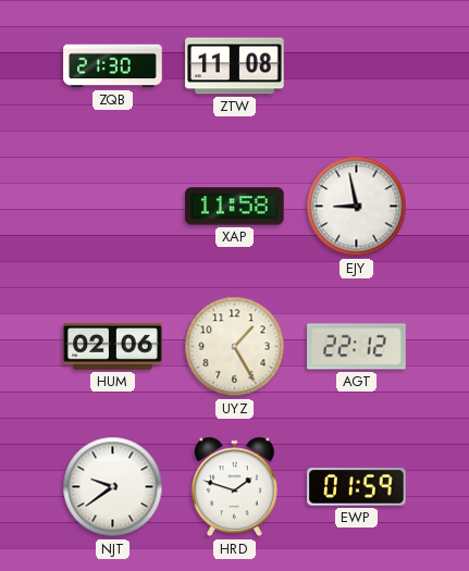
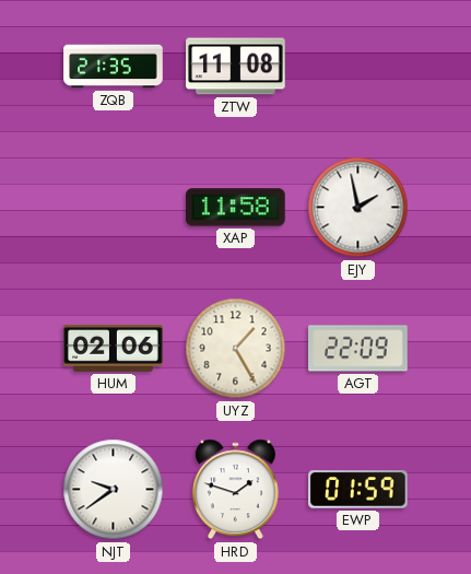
ZQB: 21:30 -> 21:35 (114, 67)
EJY: 8:58 -> 1:58 (358, 208)
AGT: 22:12 -> 22:09 (358, 349)
